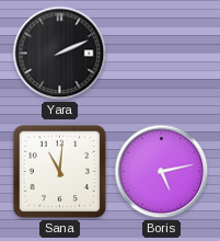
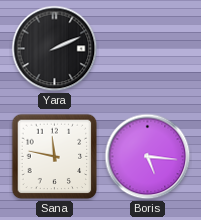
Sana: 11:01 -> 11:47 (55, 157)
Boris: 5:13 -> 5:16 (148, 157)
